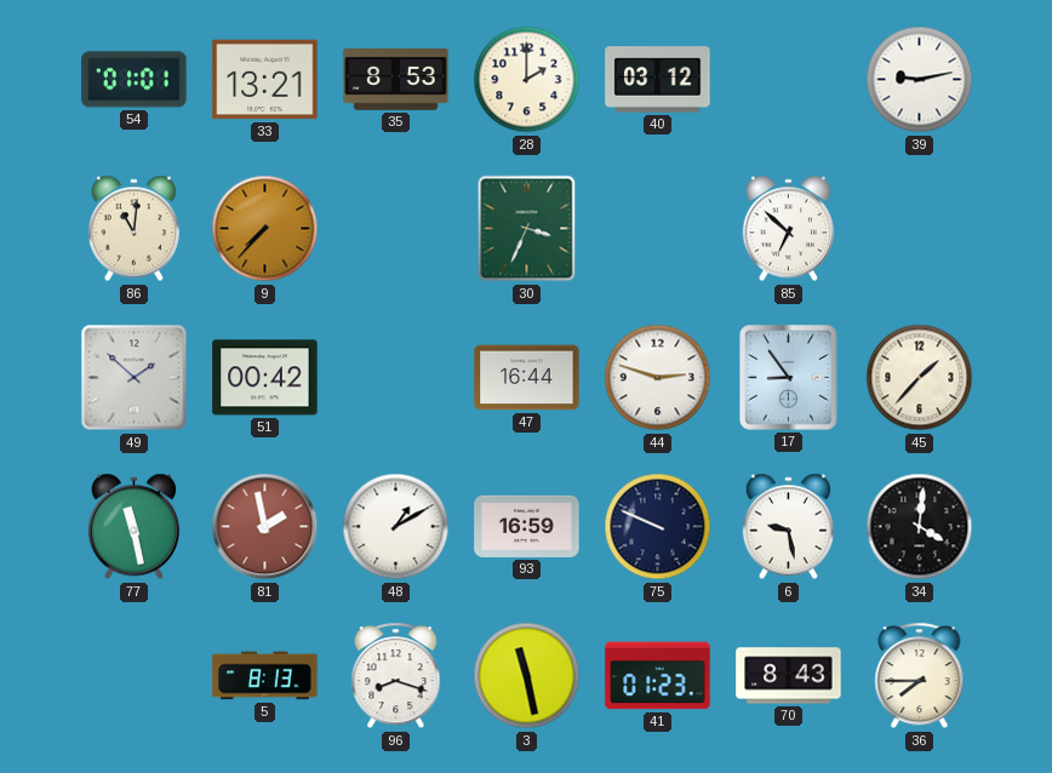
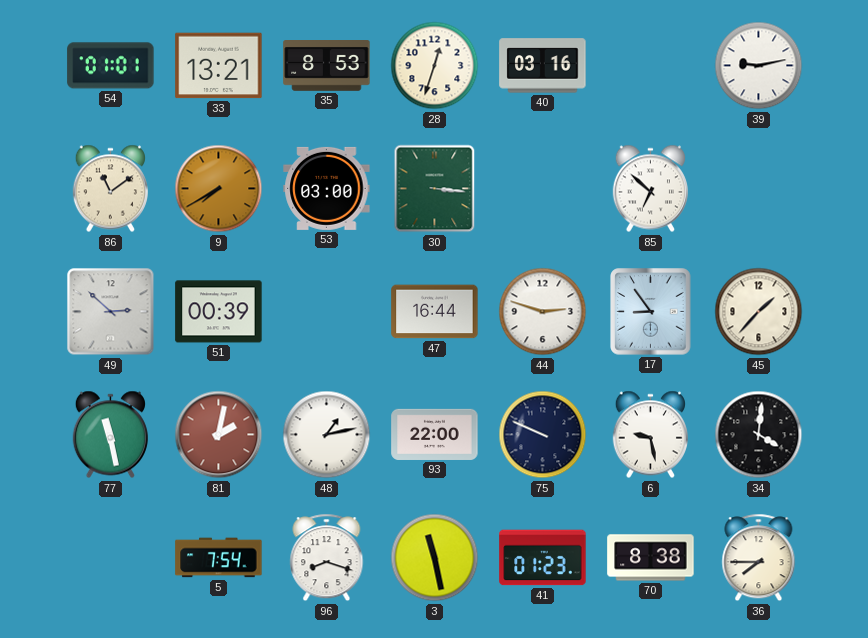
28: 2:00 -> 12:33 (435, 66)
40: 03:12 -> 03:16 (543, 66)
86: 11:01 -> 11:09 (110, 189)
9: 7:37 -> 7:40 (219, 189)
53: none -> 03:00 (327, 188)
30: 3:34 -> 3:16 (435, 189)
49: 1:52 -> 2:52 (111, 312)
51: 00:42 -> 00:39 (219, 312)
81: 1:58 -> 2:02 (219, 435)
48: 1:10 -> 1:13 (327, 435)
93: 16:59 -> 22:00 (435, 434)
5: 8:13 -> 7:54 (219, 558)
70: 8:43 -> 8:38 (651, 558)
